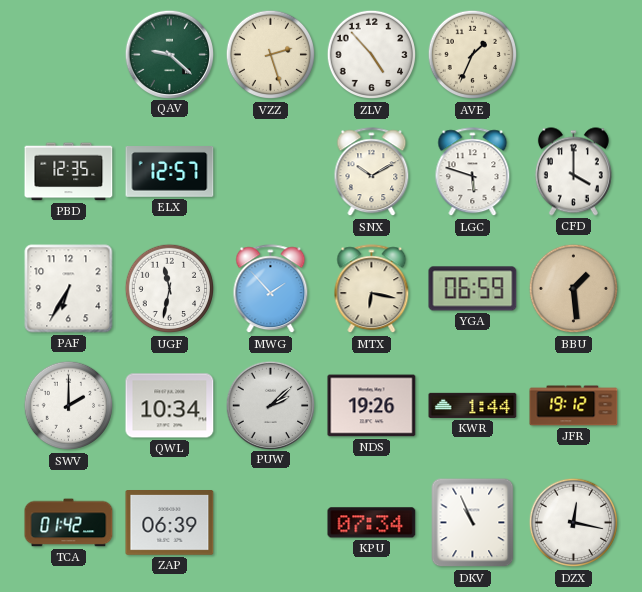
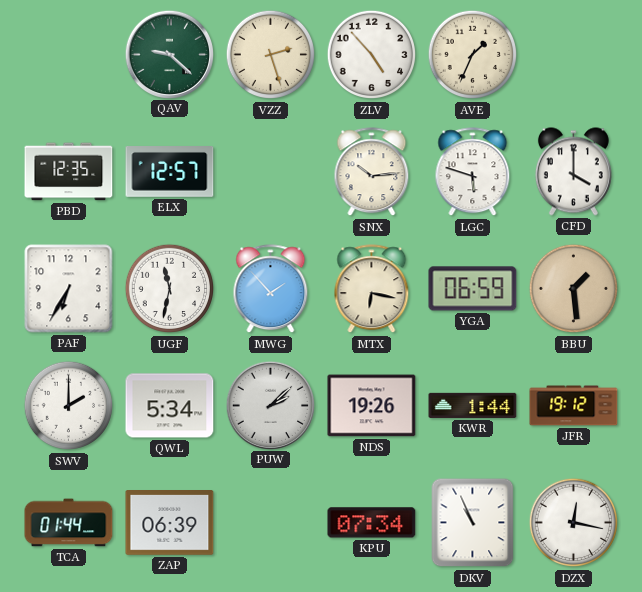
SNX: 10:10 -> 10:14 (372, 172)
QWL: 10:34 -> 5:34 (170, 406)
TCA: 01:42 -> 01:44 (69, 523)
